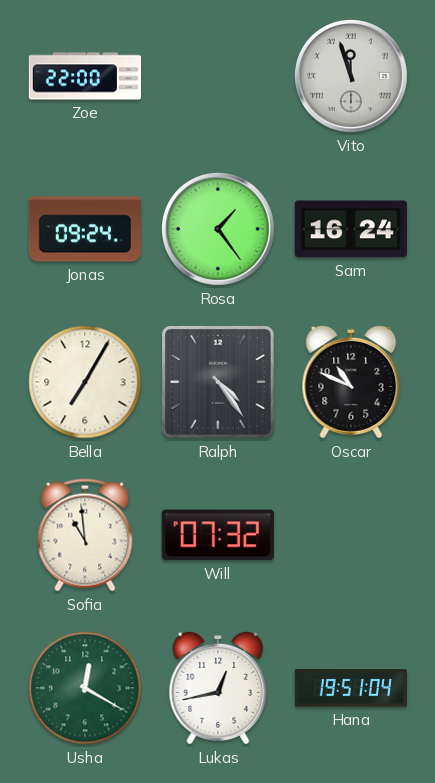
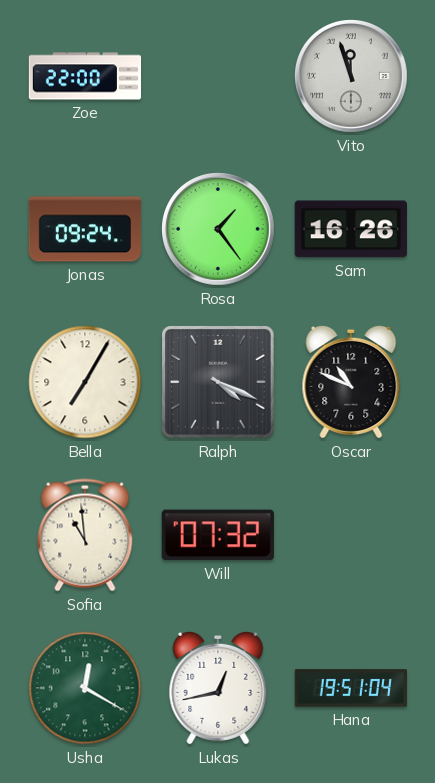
Sam: 16:24 -> 16:26 (351, 229)
Ralph: 4:24 -> 4:19 (219, 383)
